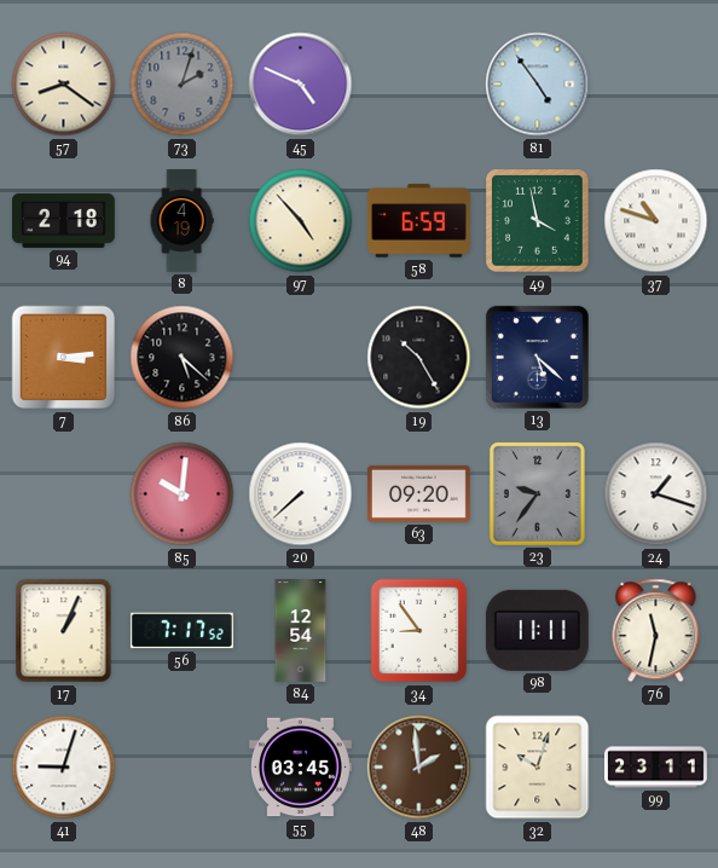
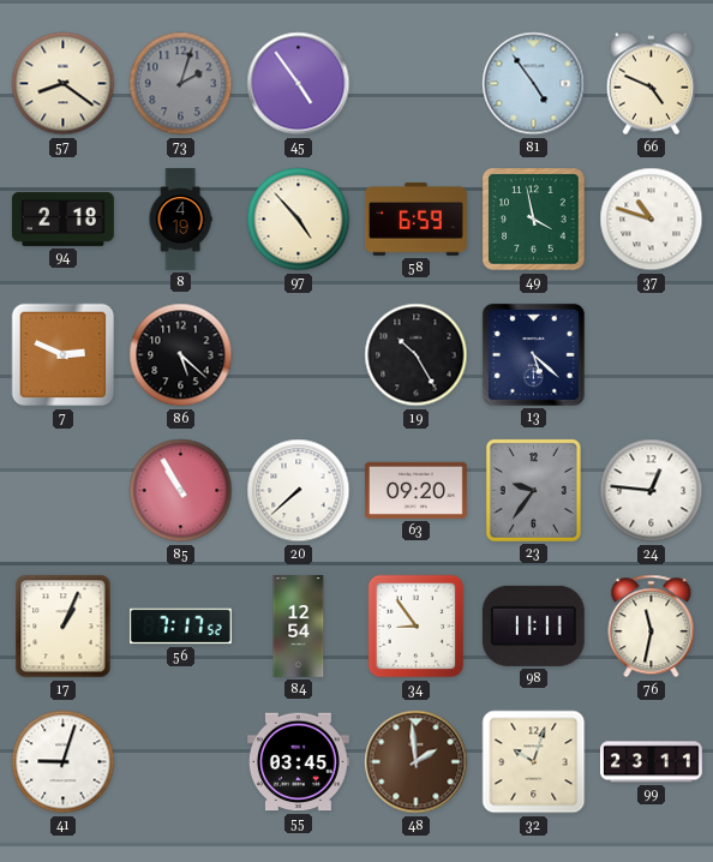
45: 4:49 -> 4:54 (299, 84)
66: none -> 4:49 (651, 84)
7: 3:14 -> 2:49 (64, 355)
85: 10:01 -> 10:55 (181, 491)
24: 1:18 -> 12:46 (652, 491)
